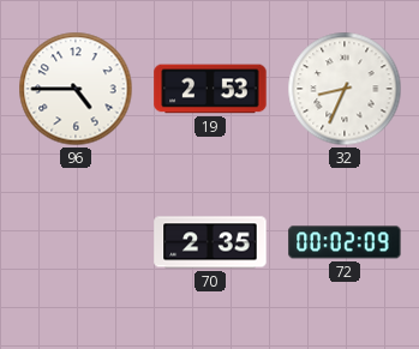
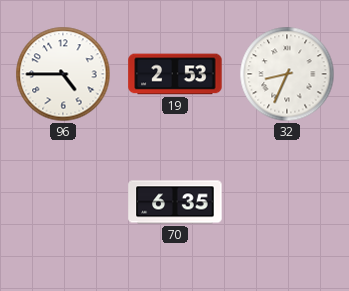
70: 2:35 -> 6:35 (175, 202)
72: 00:02 -> none (345, 242)
